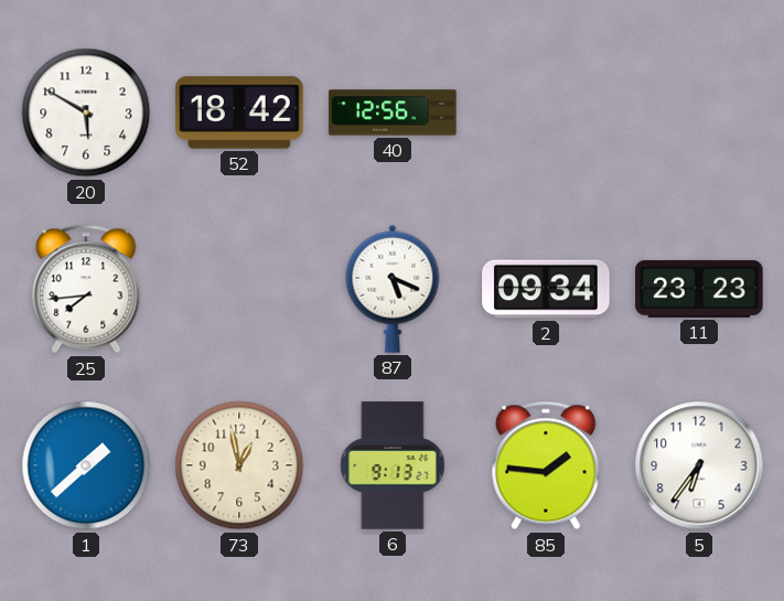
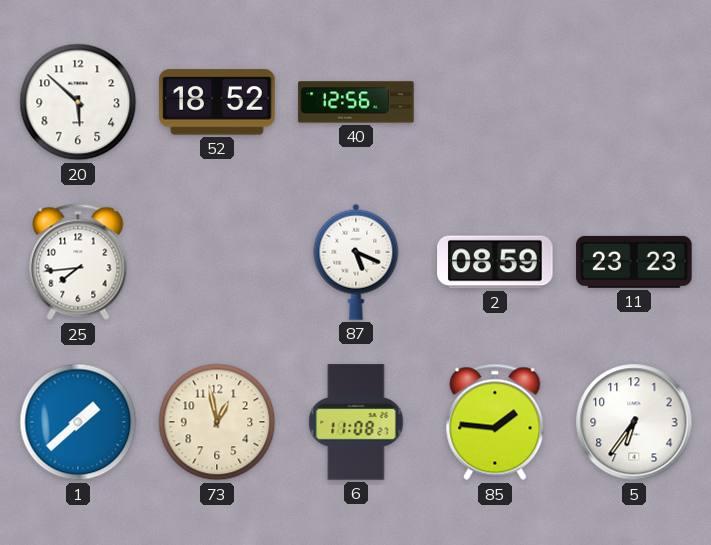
20: 5:50 -> 5:52 (78, 102)
52: 18:42 -> 18:52 (217, 102)
2: 09:34 -> 08:59 (495, 262)
6: 9:13 -> 11:08 (356, 422)
